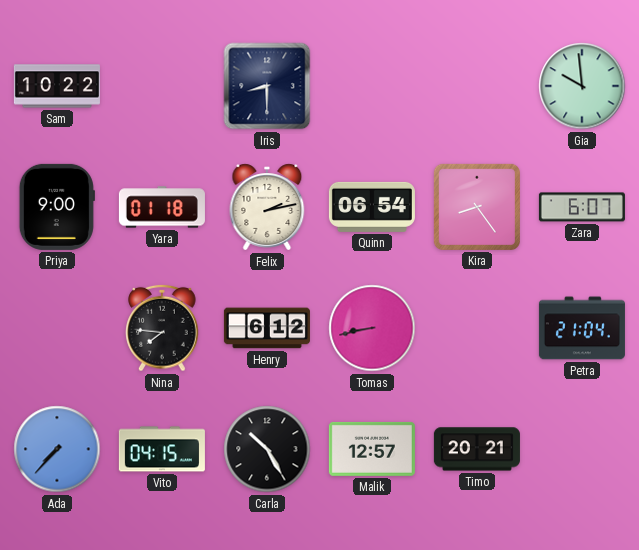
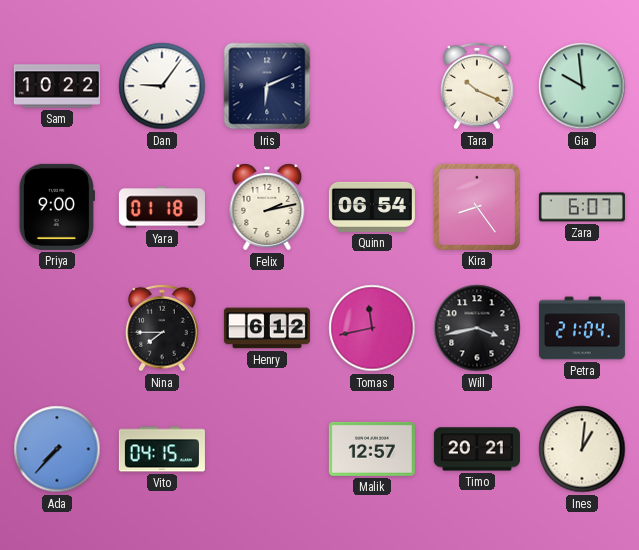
Dan: none -> 9:06 (162, 86)
Iris: 8:30 -> 6:11 (267, 86)
Tara: none -> 10:19 (477, 86)
Nina: 7:46 -> 7:45 (162, 328)
Tomas: 8:43 -> 11:43 (372, 328)
Will: none -> 3:43 (477, 328)
Carla: 10:25 -> none (267, 449)
Ines: none -> 1:01 (582, 449)
